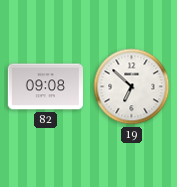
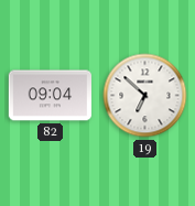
82: 09:08 -> 09:04 (50, 96)
